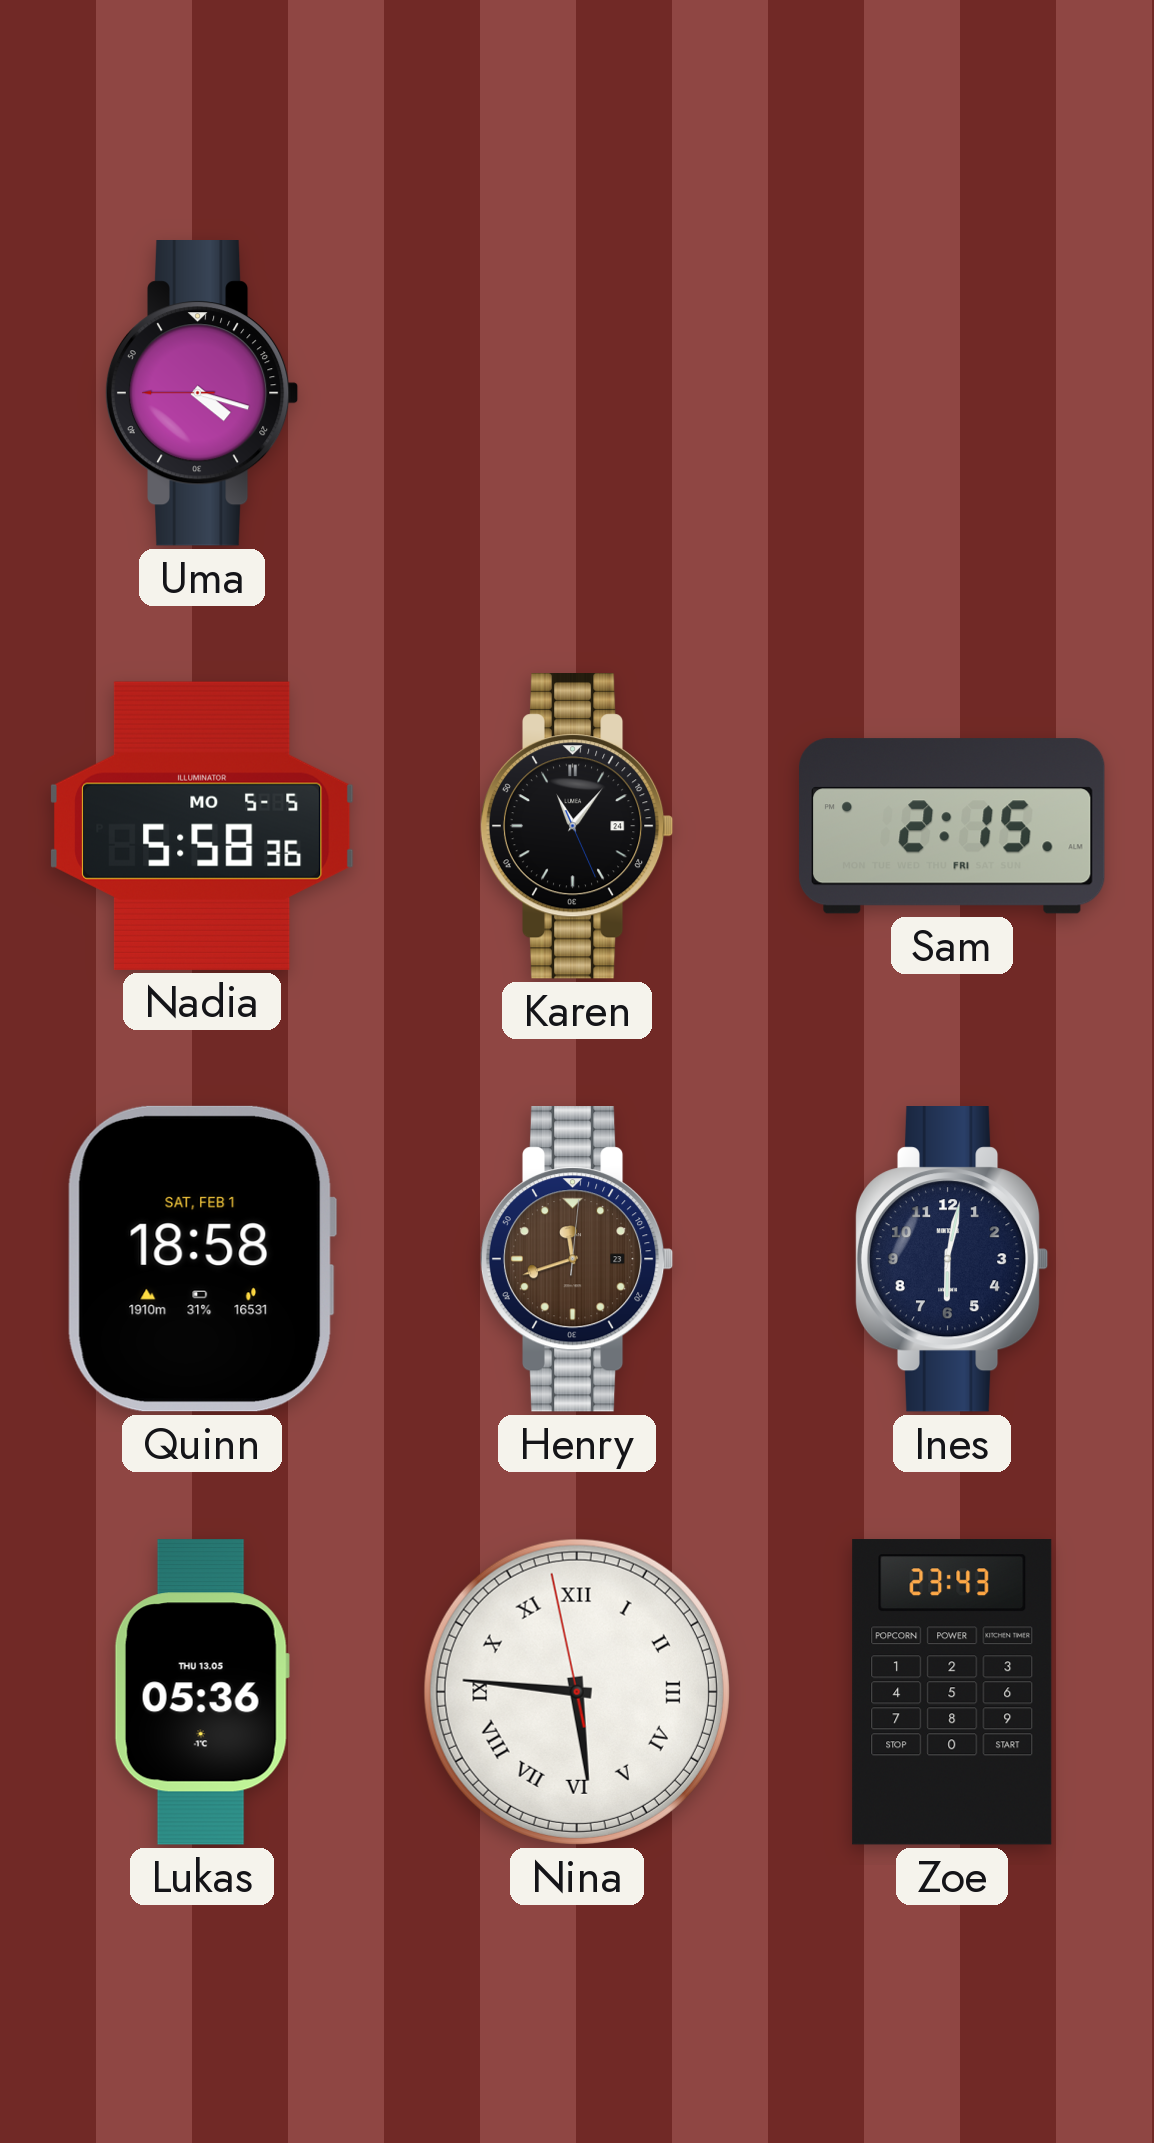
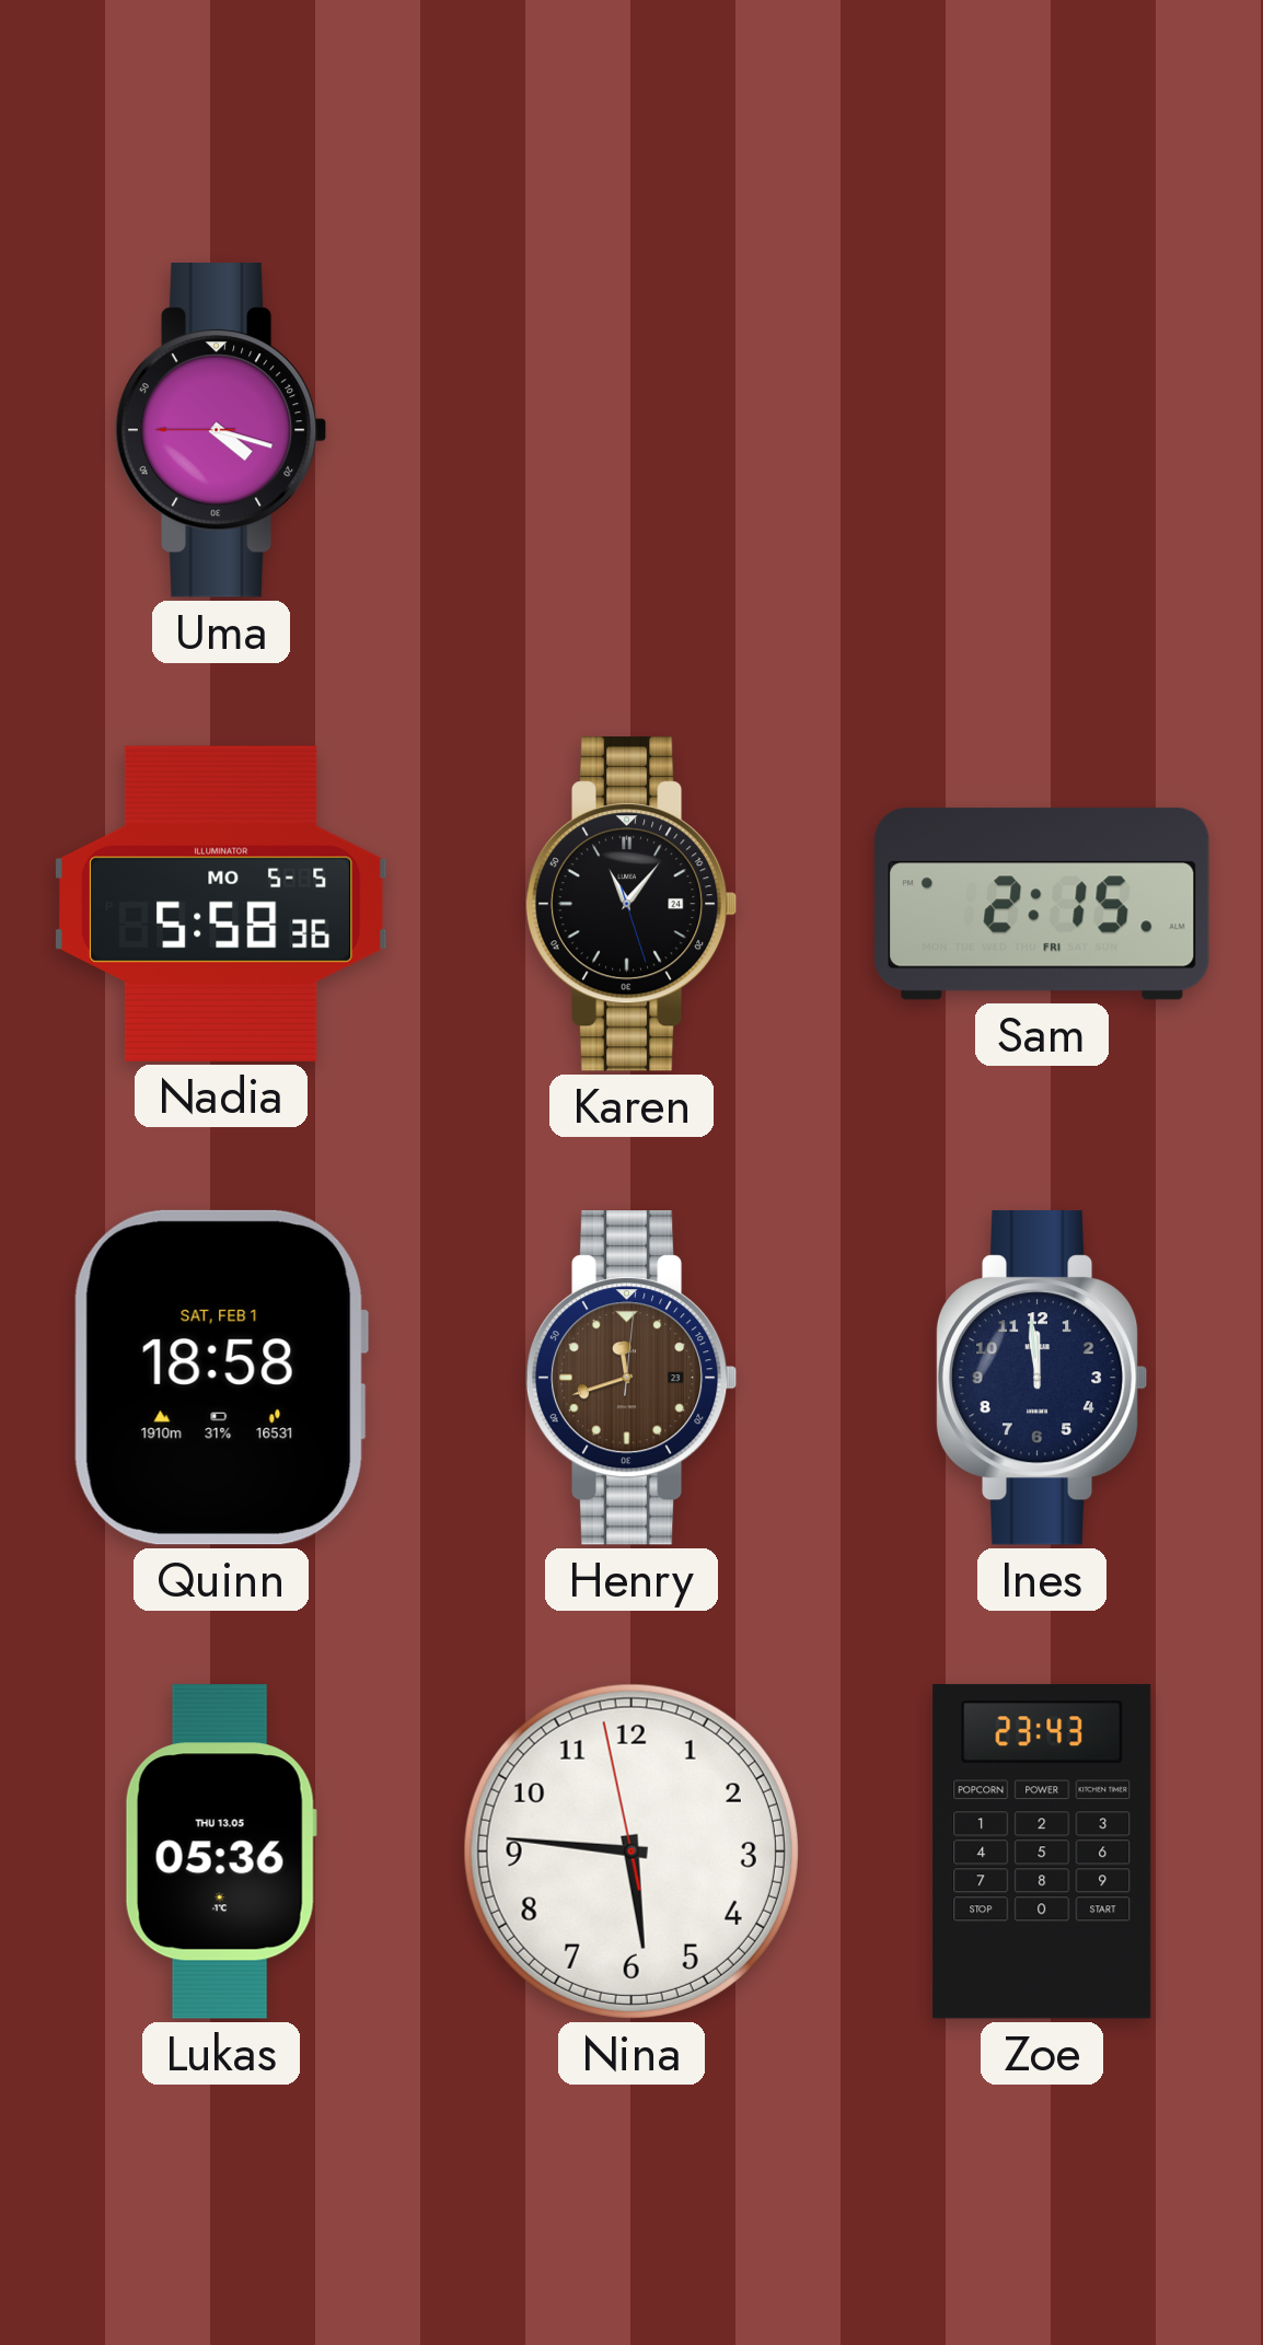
Karen: 11:06:26 -> 11:06:27 (631, 905)
Ines: 6:02 -> 11:59 (1042, 1379)
Nina numerals: Roman -> Arabic (631, 1851)
